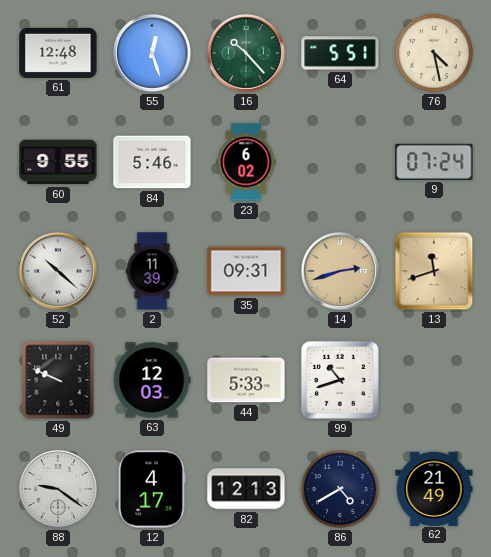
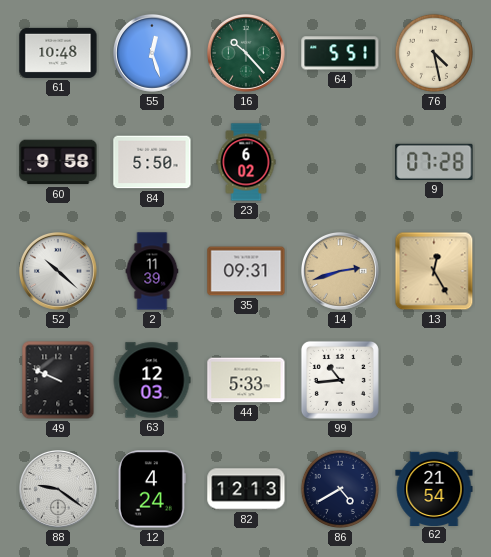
61: 12:48 -> 10:48 (58, 53)
60: 9:55 -> 9:58 (58, 162)
84: 5:46 -> 5:50 (152, 162)
9: 07:24 -> 07:28 (434, 162)
13: 11:42 -> 12:25 (434, 271)
99: 10:42 -> 10:44 (340, 380)
12: 4:17 -> 4:24 (152, 489)
62: 21:49 -> 21:54 (434, 488)
